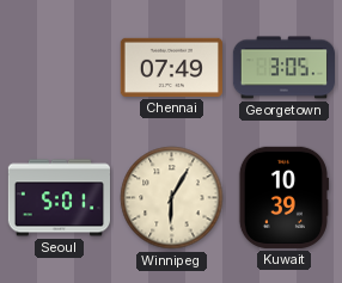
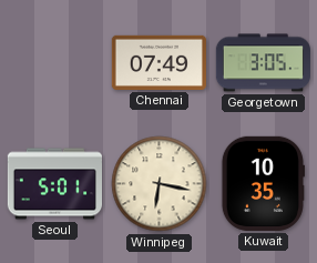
Winnipeg: 6:05 -> 6:17 (160, 184)
Kuwait: 10:39 -> 10:35 (263, 183)
